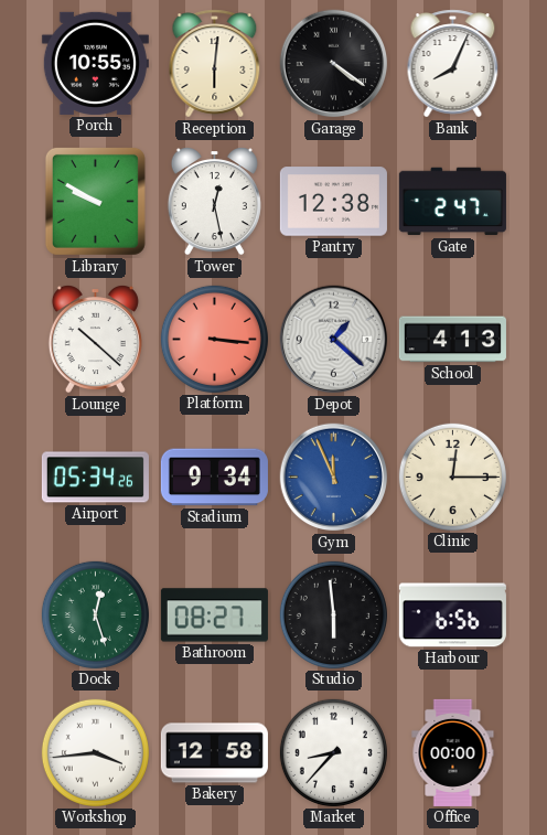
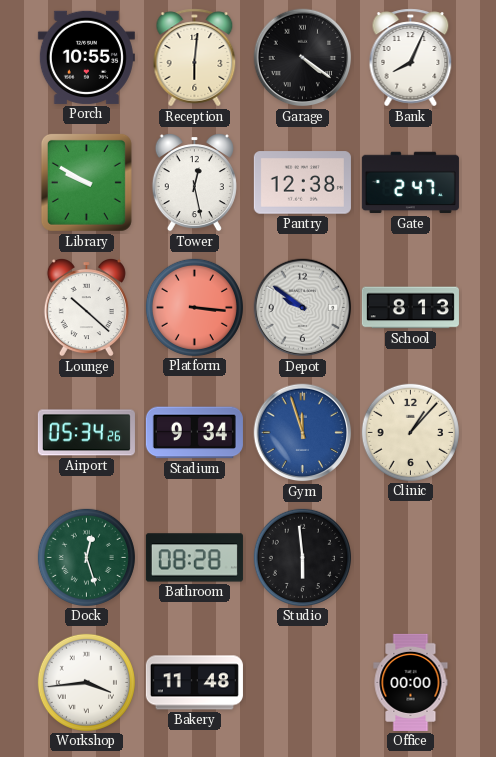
Depot: 1:22 -> 9:51 (303, 308)
School: 4:13 -> 8:13 (410, 308)
Gym: 11:56 -> 11:57 (303, 433)
Clinic: 12:15 -> 1:07 (410, 432)
Bathroom: 08:27 -> 08:28 (194, 558)
Harbour: 6:56 -> none (452, 615)
Bakery: 12:58 -> 11:48 (194, 683)
Market: 8:37 -> none (333, 752)
